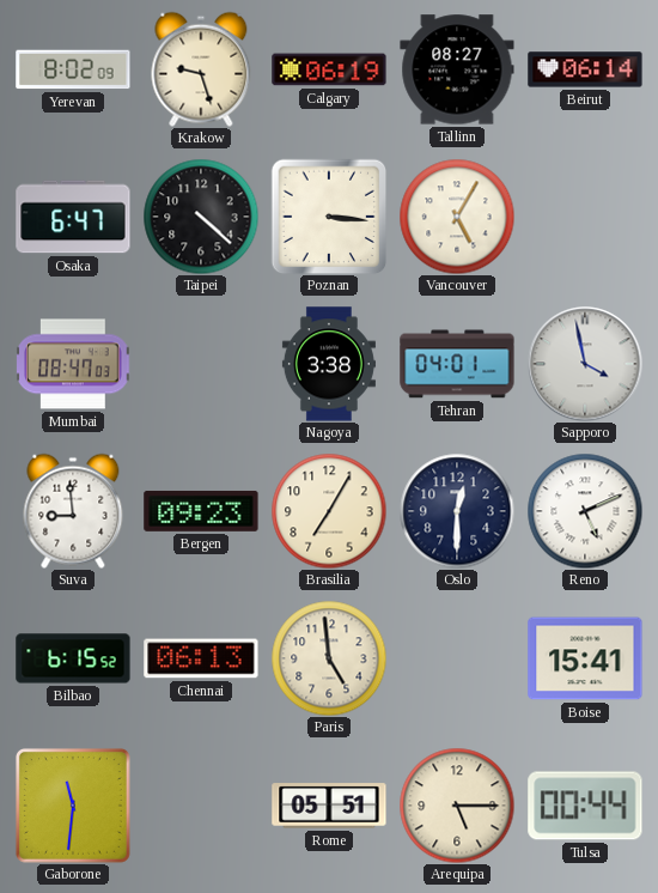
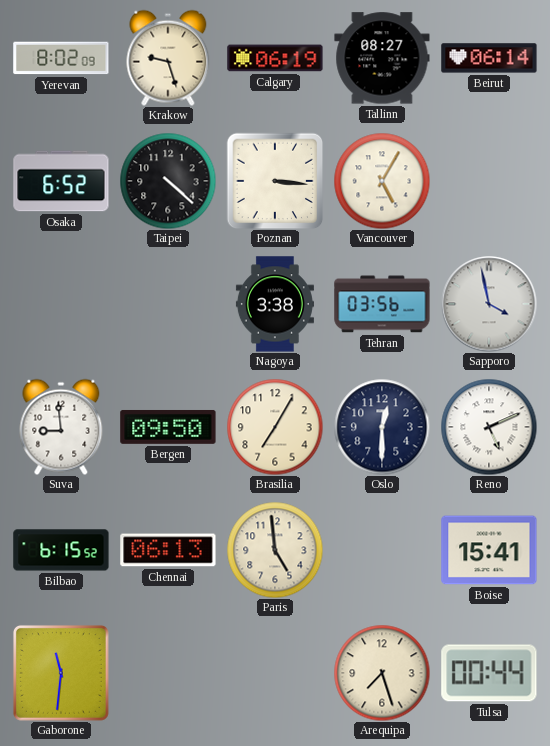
Osaka: 6:47 -> 6:52 (61, 181)
Mumbai: 08:47 -> none (73, 364)
Tehran: 04:01 -> 03:56 (382, 304)
Bergen: 09:23 -> 09:50 (168, 427)
Rome: 05:51 -> none (329, 806)
Arequipa: 5:15 -> 7:27 (382, 673)
